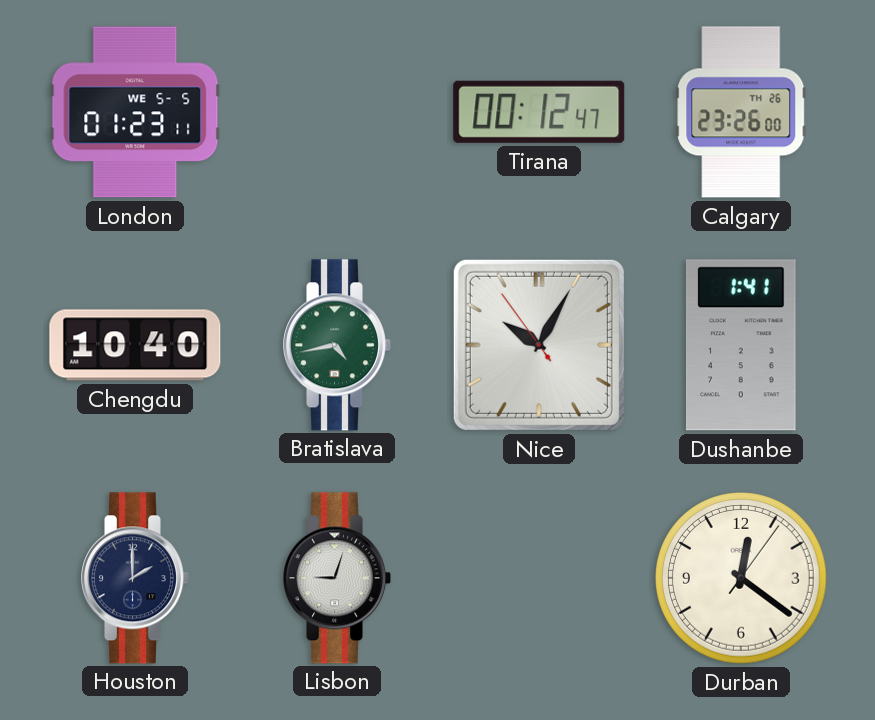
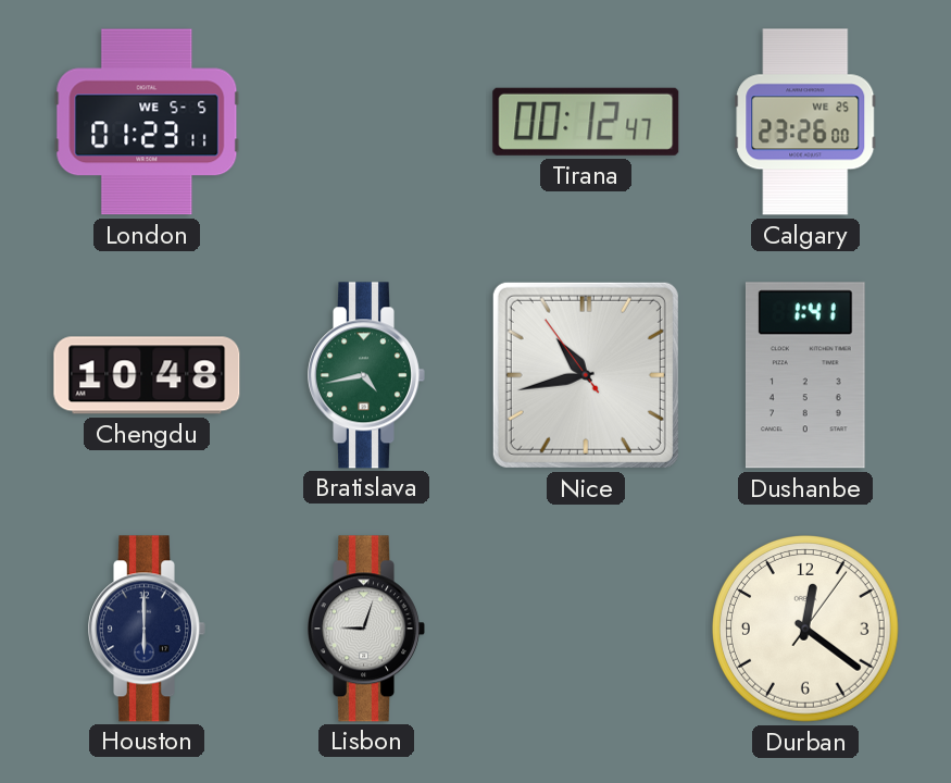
Calgary date: TH 26 -> WE 25 (805, 122)
Chengdu: 10:40 -> 10:48 (147, 375)
Nice: 10:04 -> 10:42 (586, 375)
Houston: 2:00 -> 6:00 (147, 629)
